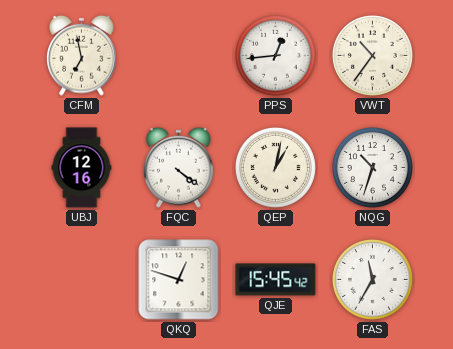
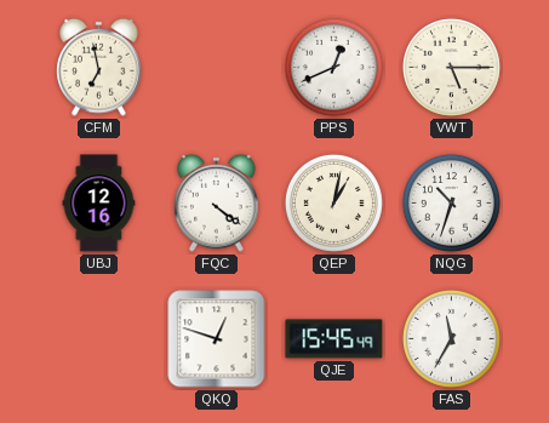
PPS: 12:44 -> 12:41 (333, 67)
VWT: 10:36 -> 5:15 (451, 67)
QJE: 15:45:42 -> 15:45:49 (334, 339)
